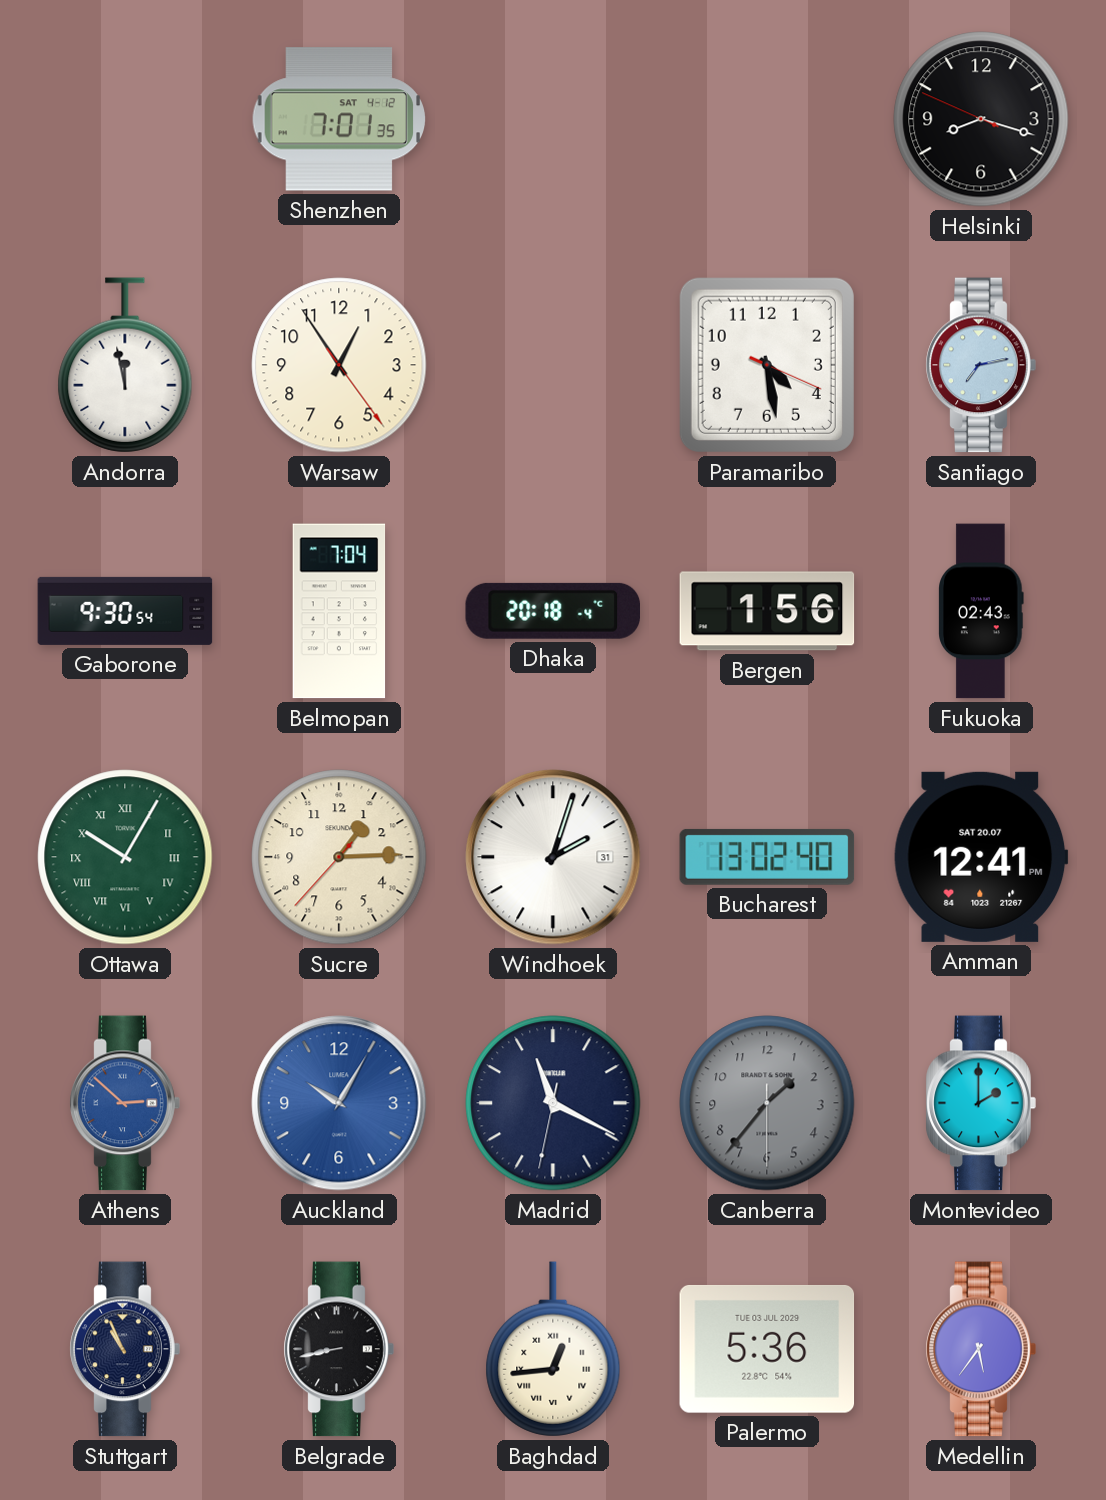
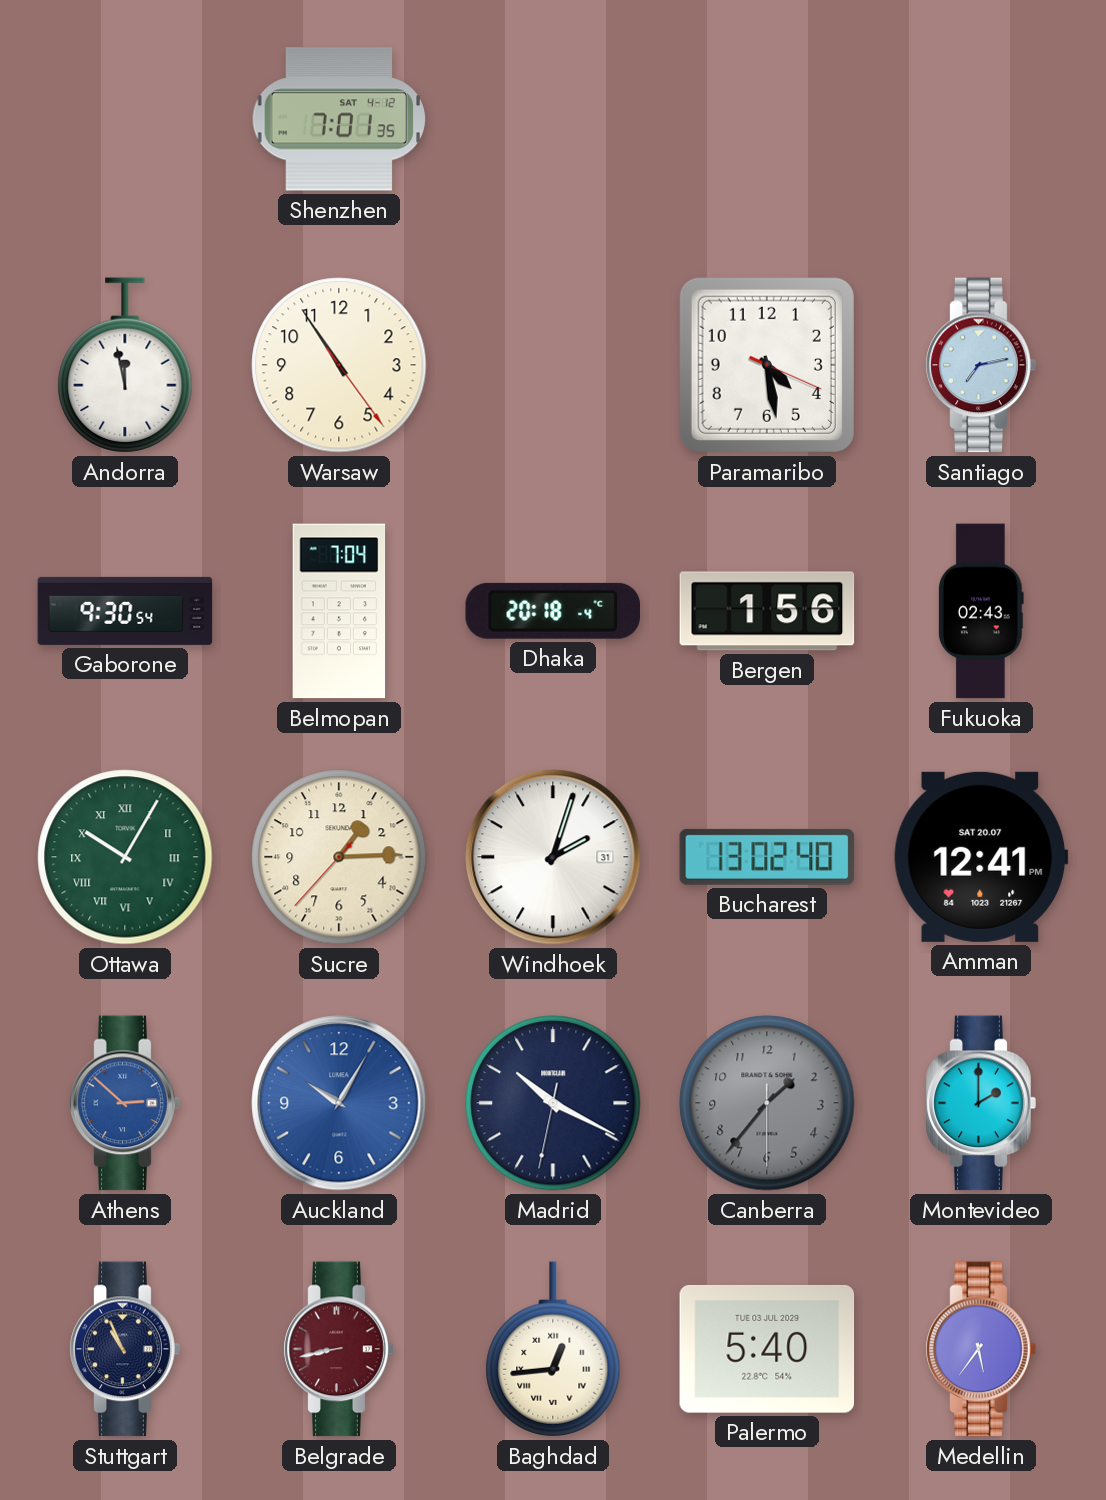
Helsinki: 8:17 -> none (981, 119)
Warsaw: 12:54 -> 10:54 (339, 365)
Madrid: 11:19 -> 10:19 (553, 1103)
Belgrade dial: black -> burgundy (339, 1349)
Palermo: 5:36 -> 5:40 (767, 1349)
